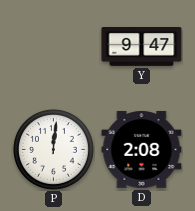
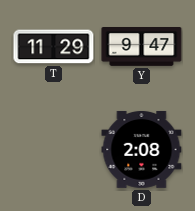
T: none -> 11:29 (54, 47)
P: 12:01 -> none (53, 149)
